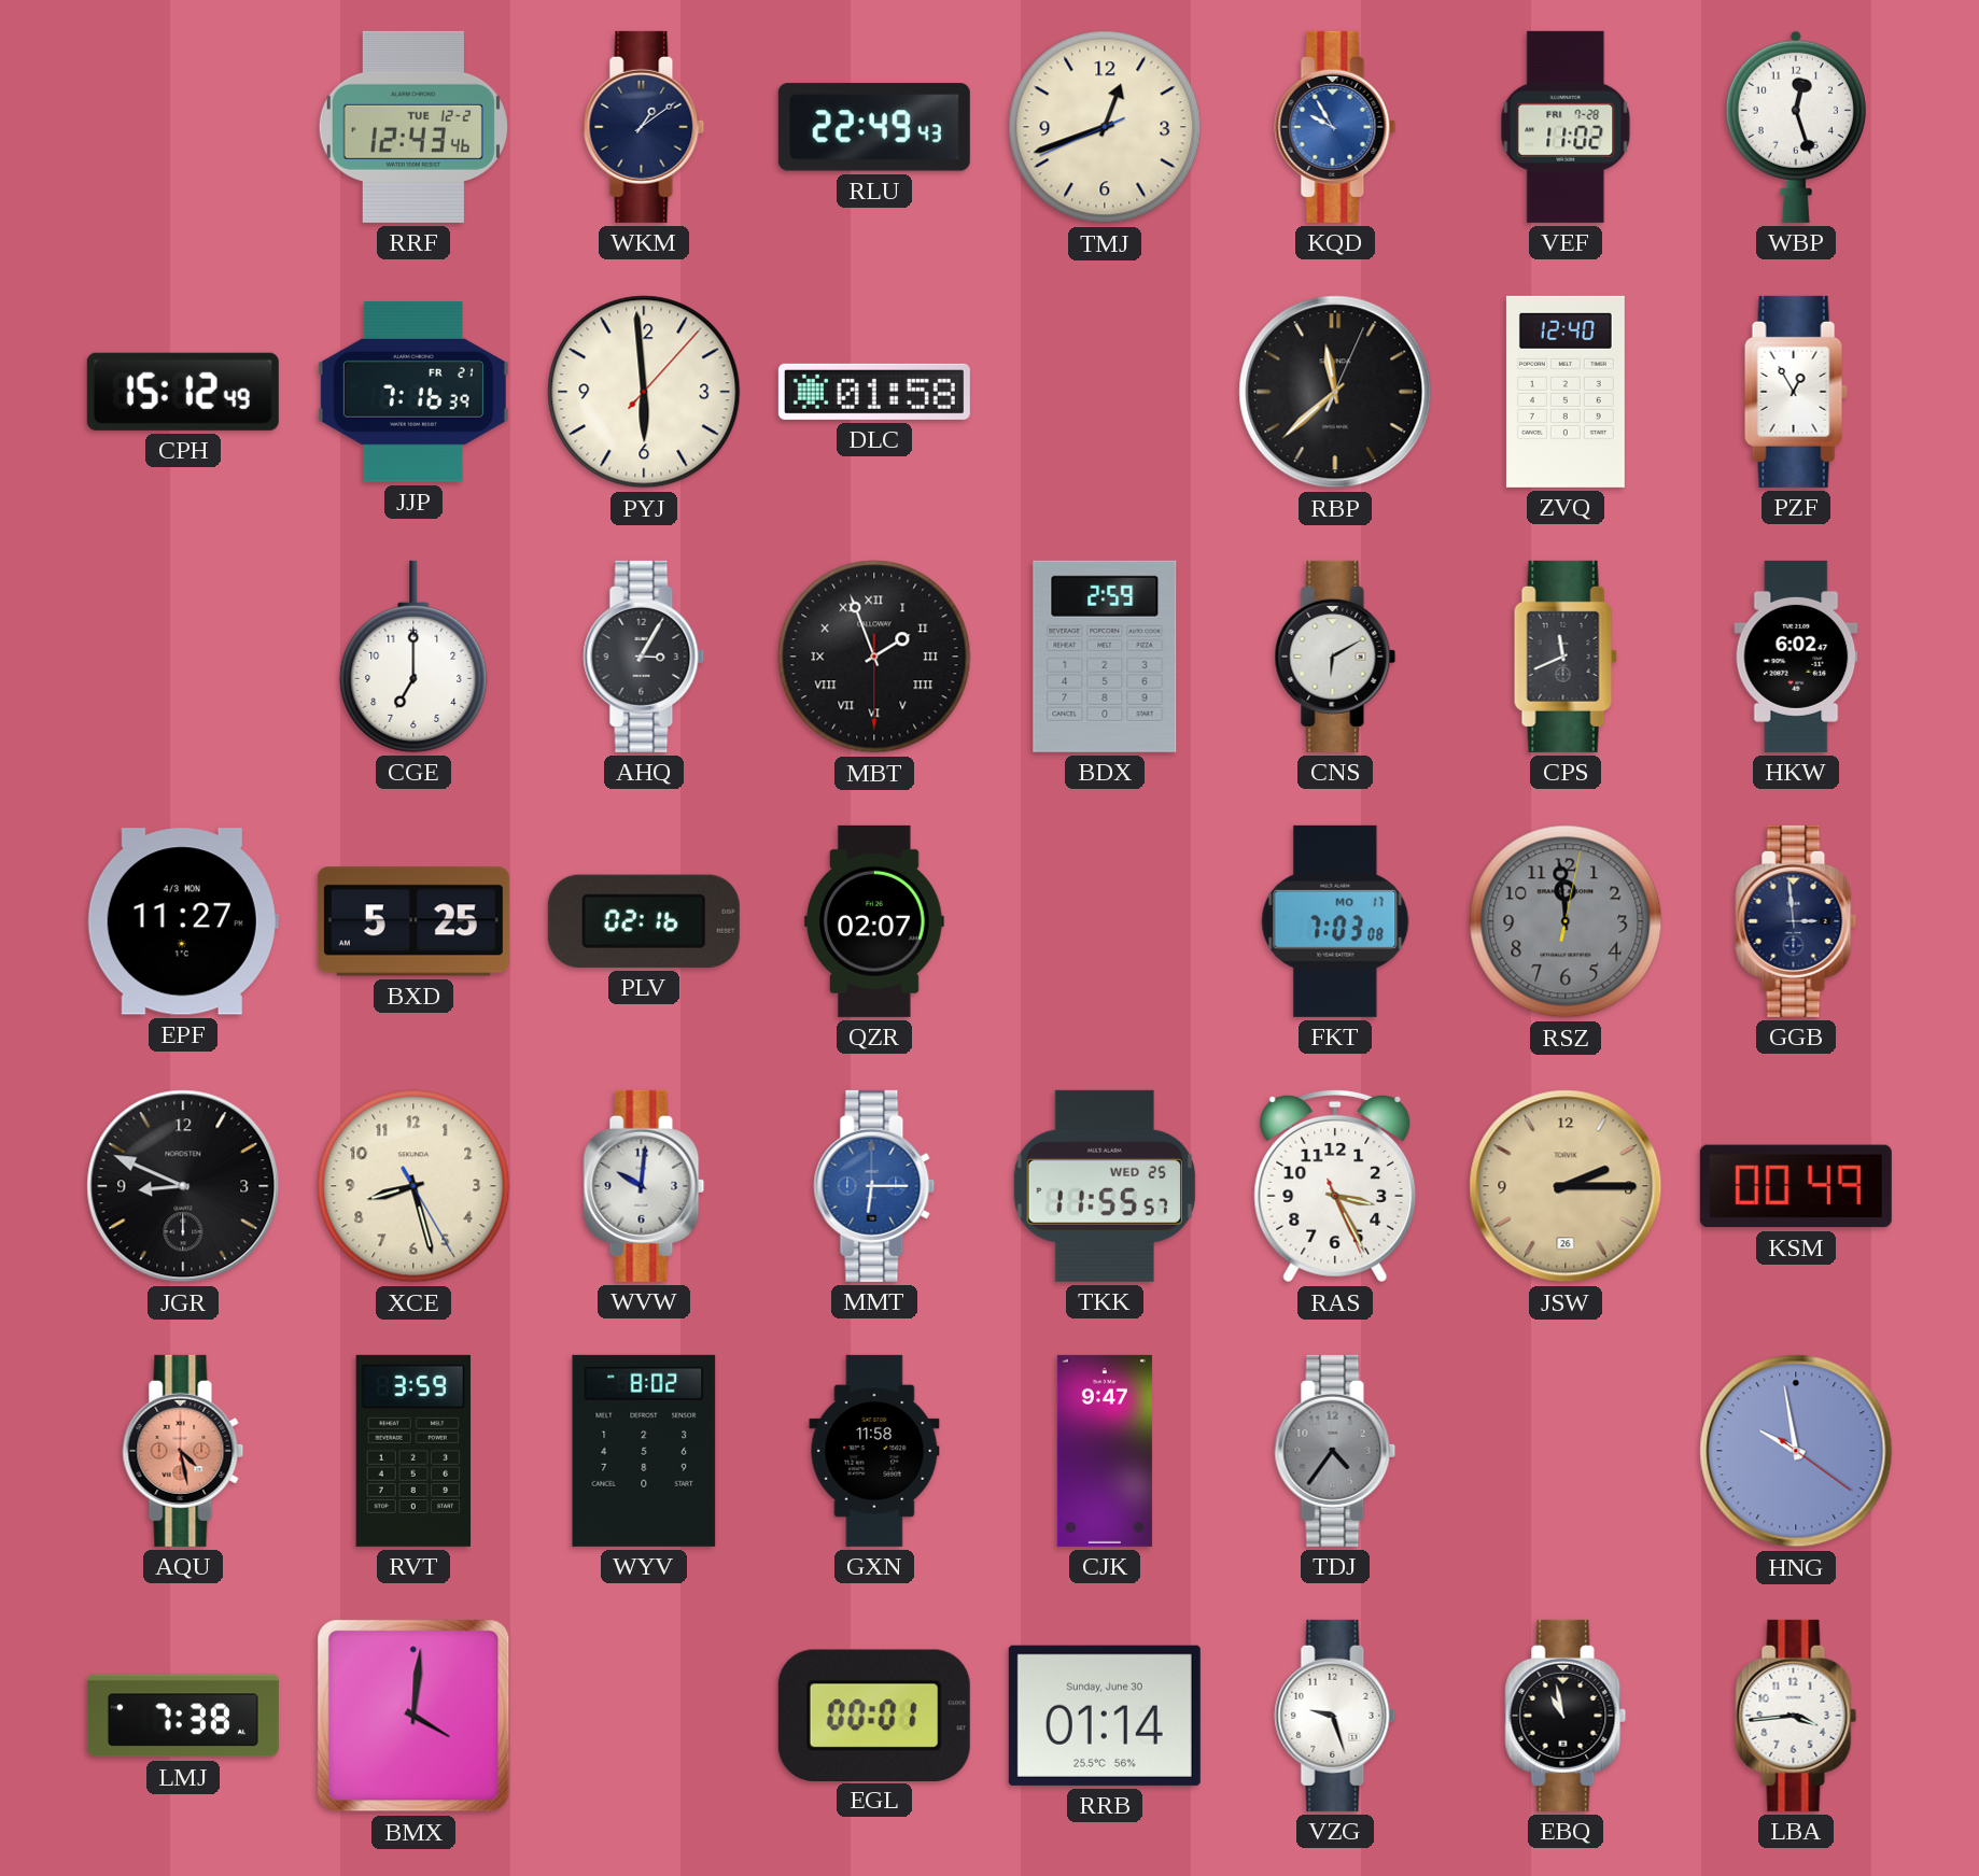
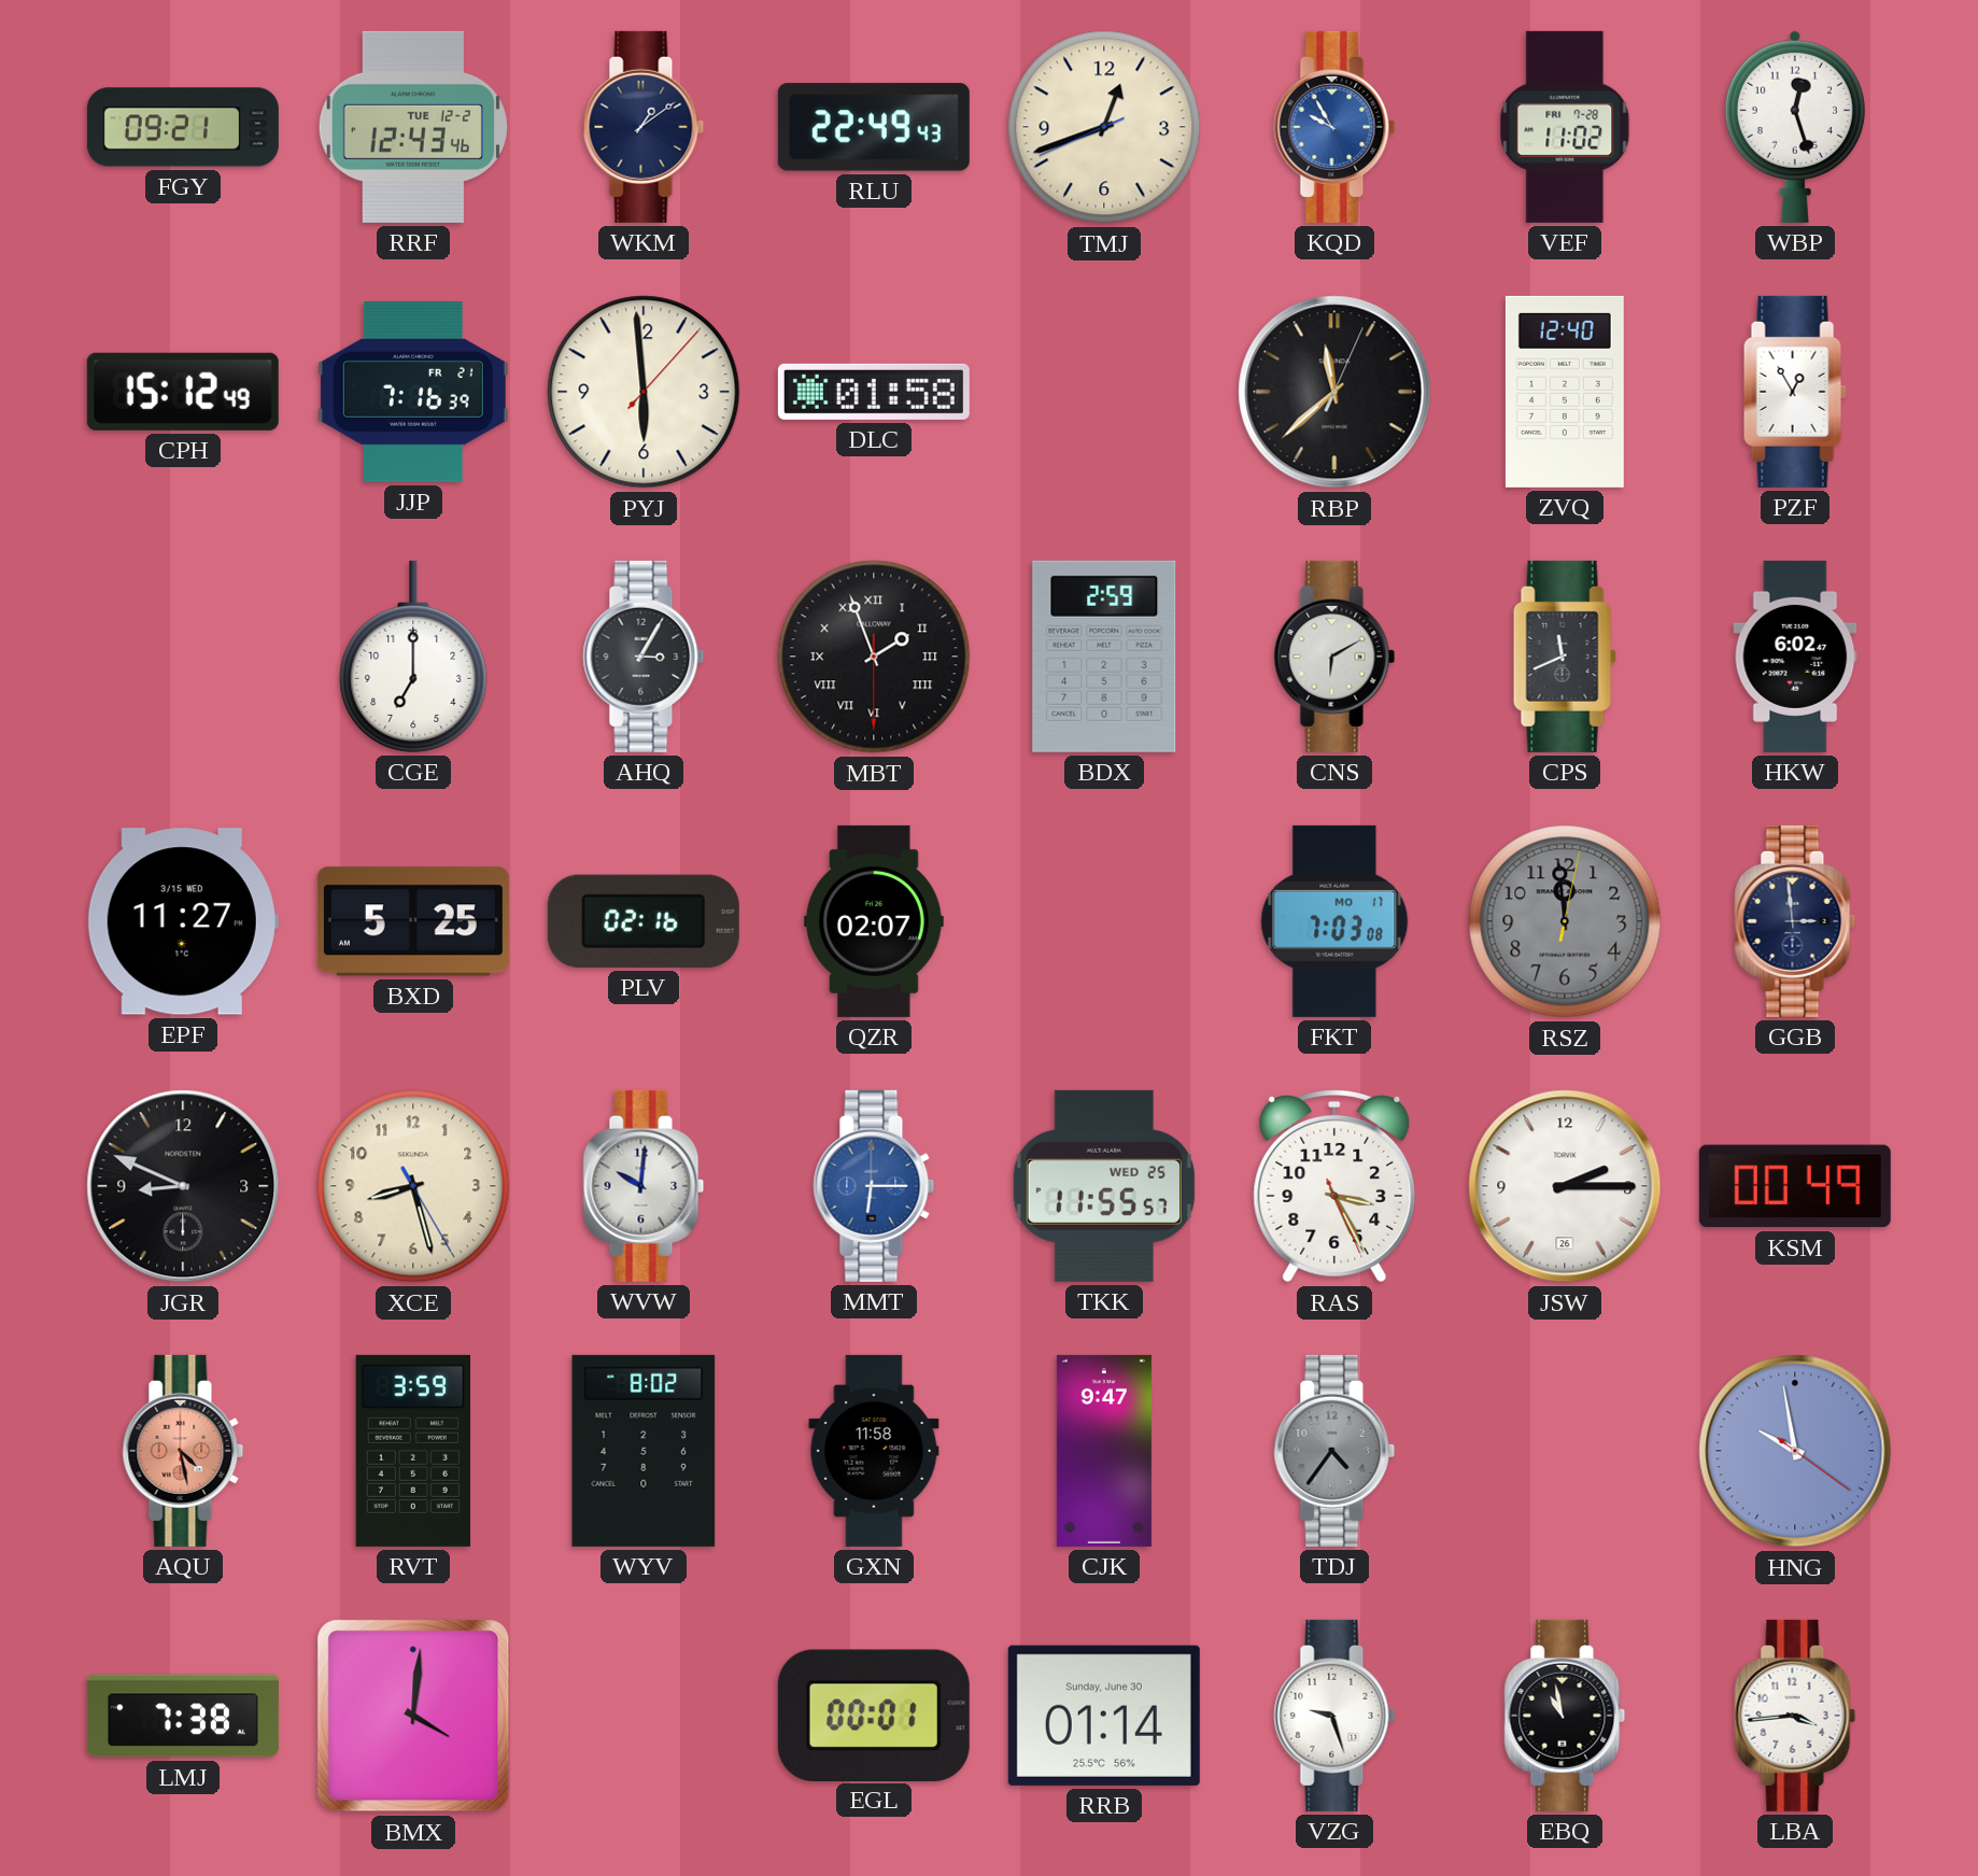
FGY: none -> 09:21 (183, 127)
EPF date: 4/3 MON -> 3/15 WED (183, 921)
JSW dial: champagne -> white (1565, 1186)
